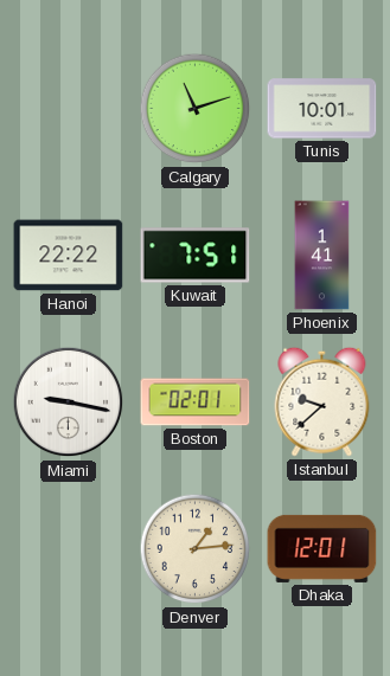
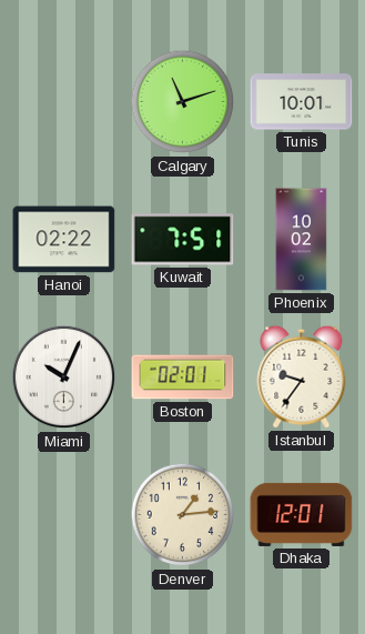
Hanoi: 22:22 -> 02:22 (64, 240)
Phoenix: 1:41 -> 10:02 (302, 240)
Miami: 9:17 -> 10:04 (64, 378)
Istanbul: 9:38 -> 9:36 (302, 376)
